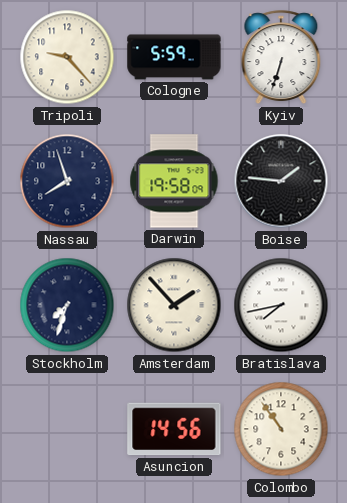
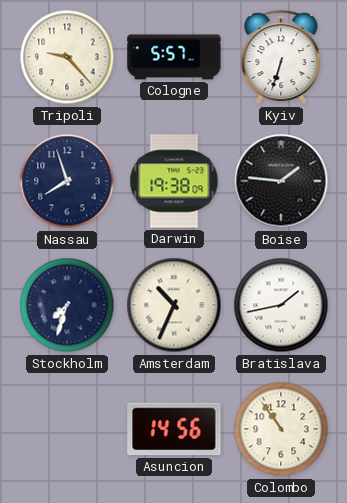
Cologne: 5:59 -> 5:57 (174, 57)
Darwin: 19:58 -> 19:38 (174, 181)
Amsterdam: 1:53 -> 10:34 (174, 305)
Bratislava: 7:43 -> 1:43 (281, 305)
